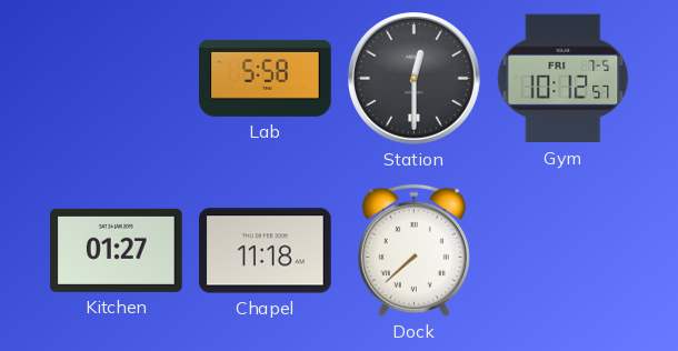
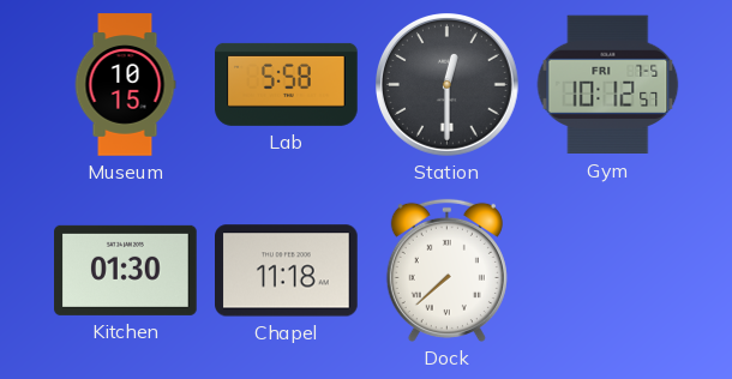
Museum: none -> 10:15 (125, 85)
Kitchen: 01:27 -> 01:30 (126, 270)
